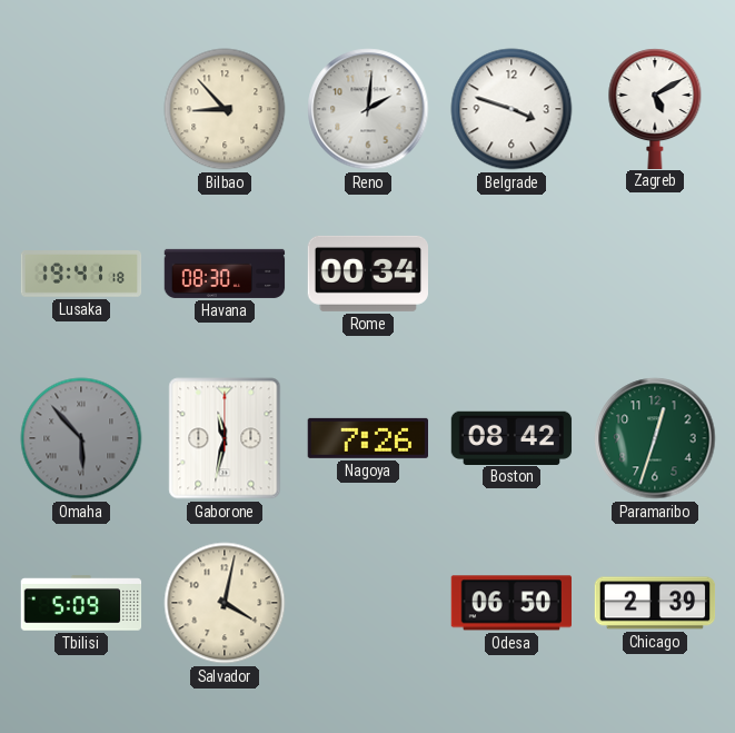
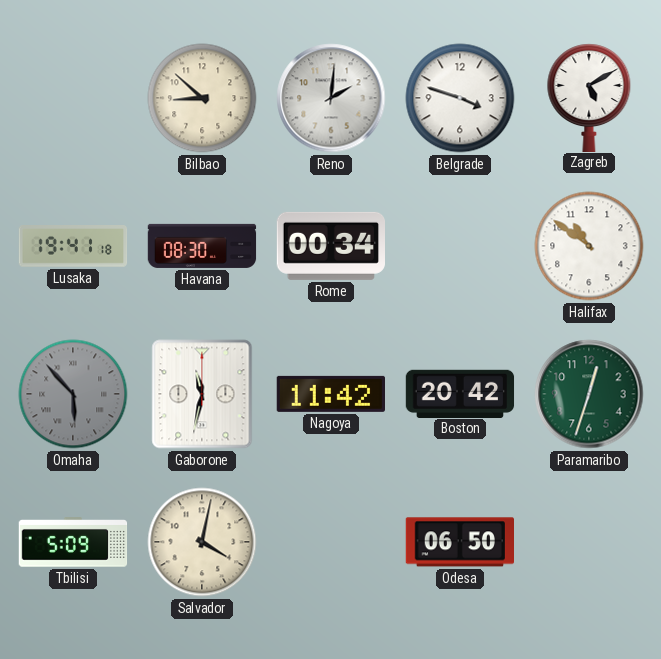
Bilbao: 8:53 -> 8:52 (202, 98)
Halifax: none -> 10:51 (589, 246)
Nagoya: 7:26 -> 11:42 (330, 394)
Boston: 08:42 -> 20:42 (460, 393)
Chicago: 2:39 -> none (655, 603)
